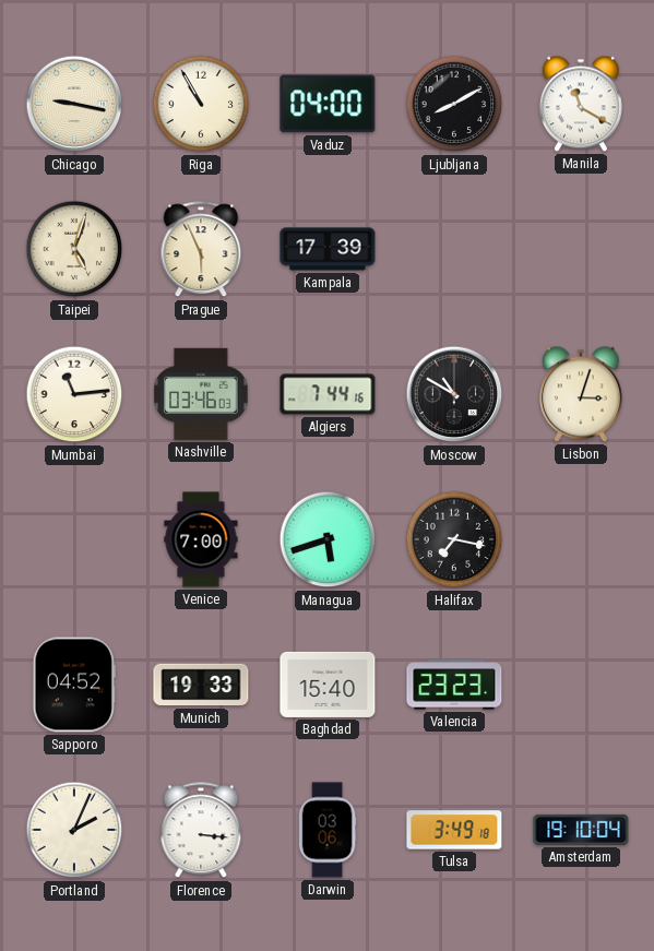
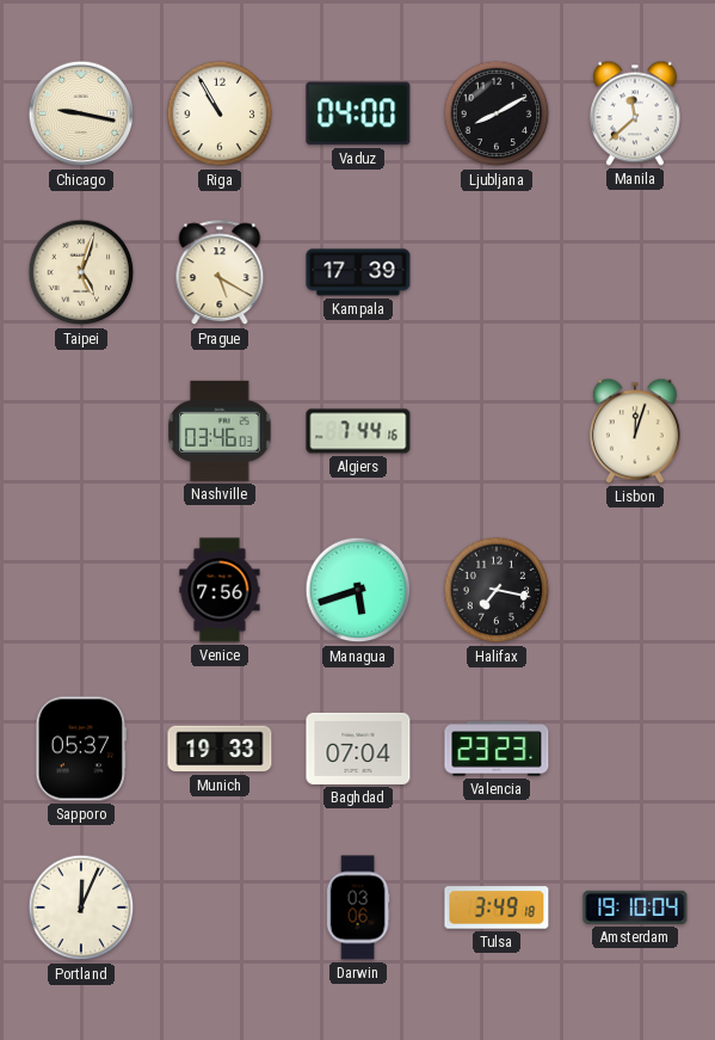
Manila: 11:20 -> 11:38 (635, 113)
Prague: 5:56 -> 5:20 (220, 273)
Mumbai: 11:14 -> none (74, 394)
Moscow: 10:50 -> none (454, 394)
Lisbon: 3:03 -> 12:03 (635, 431)
Venice: 7:00 -> 7:56 (220, 590)
Sapporo: 04:52 -> 05:37 (80, 749)
Baghdad: 15:40 -> 07:04 (358, 749)
Portland: 2:04 -> 12:04 (81, 907)
Florence: 3:16 -> none (201, 831)
